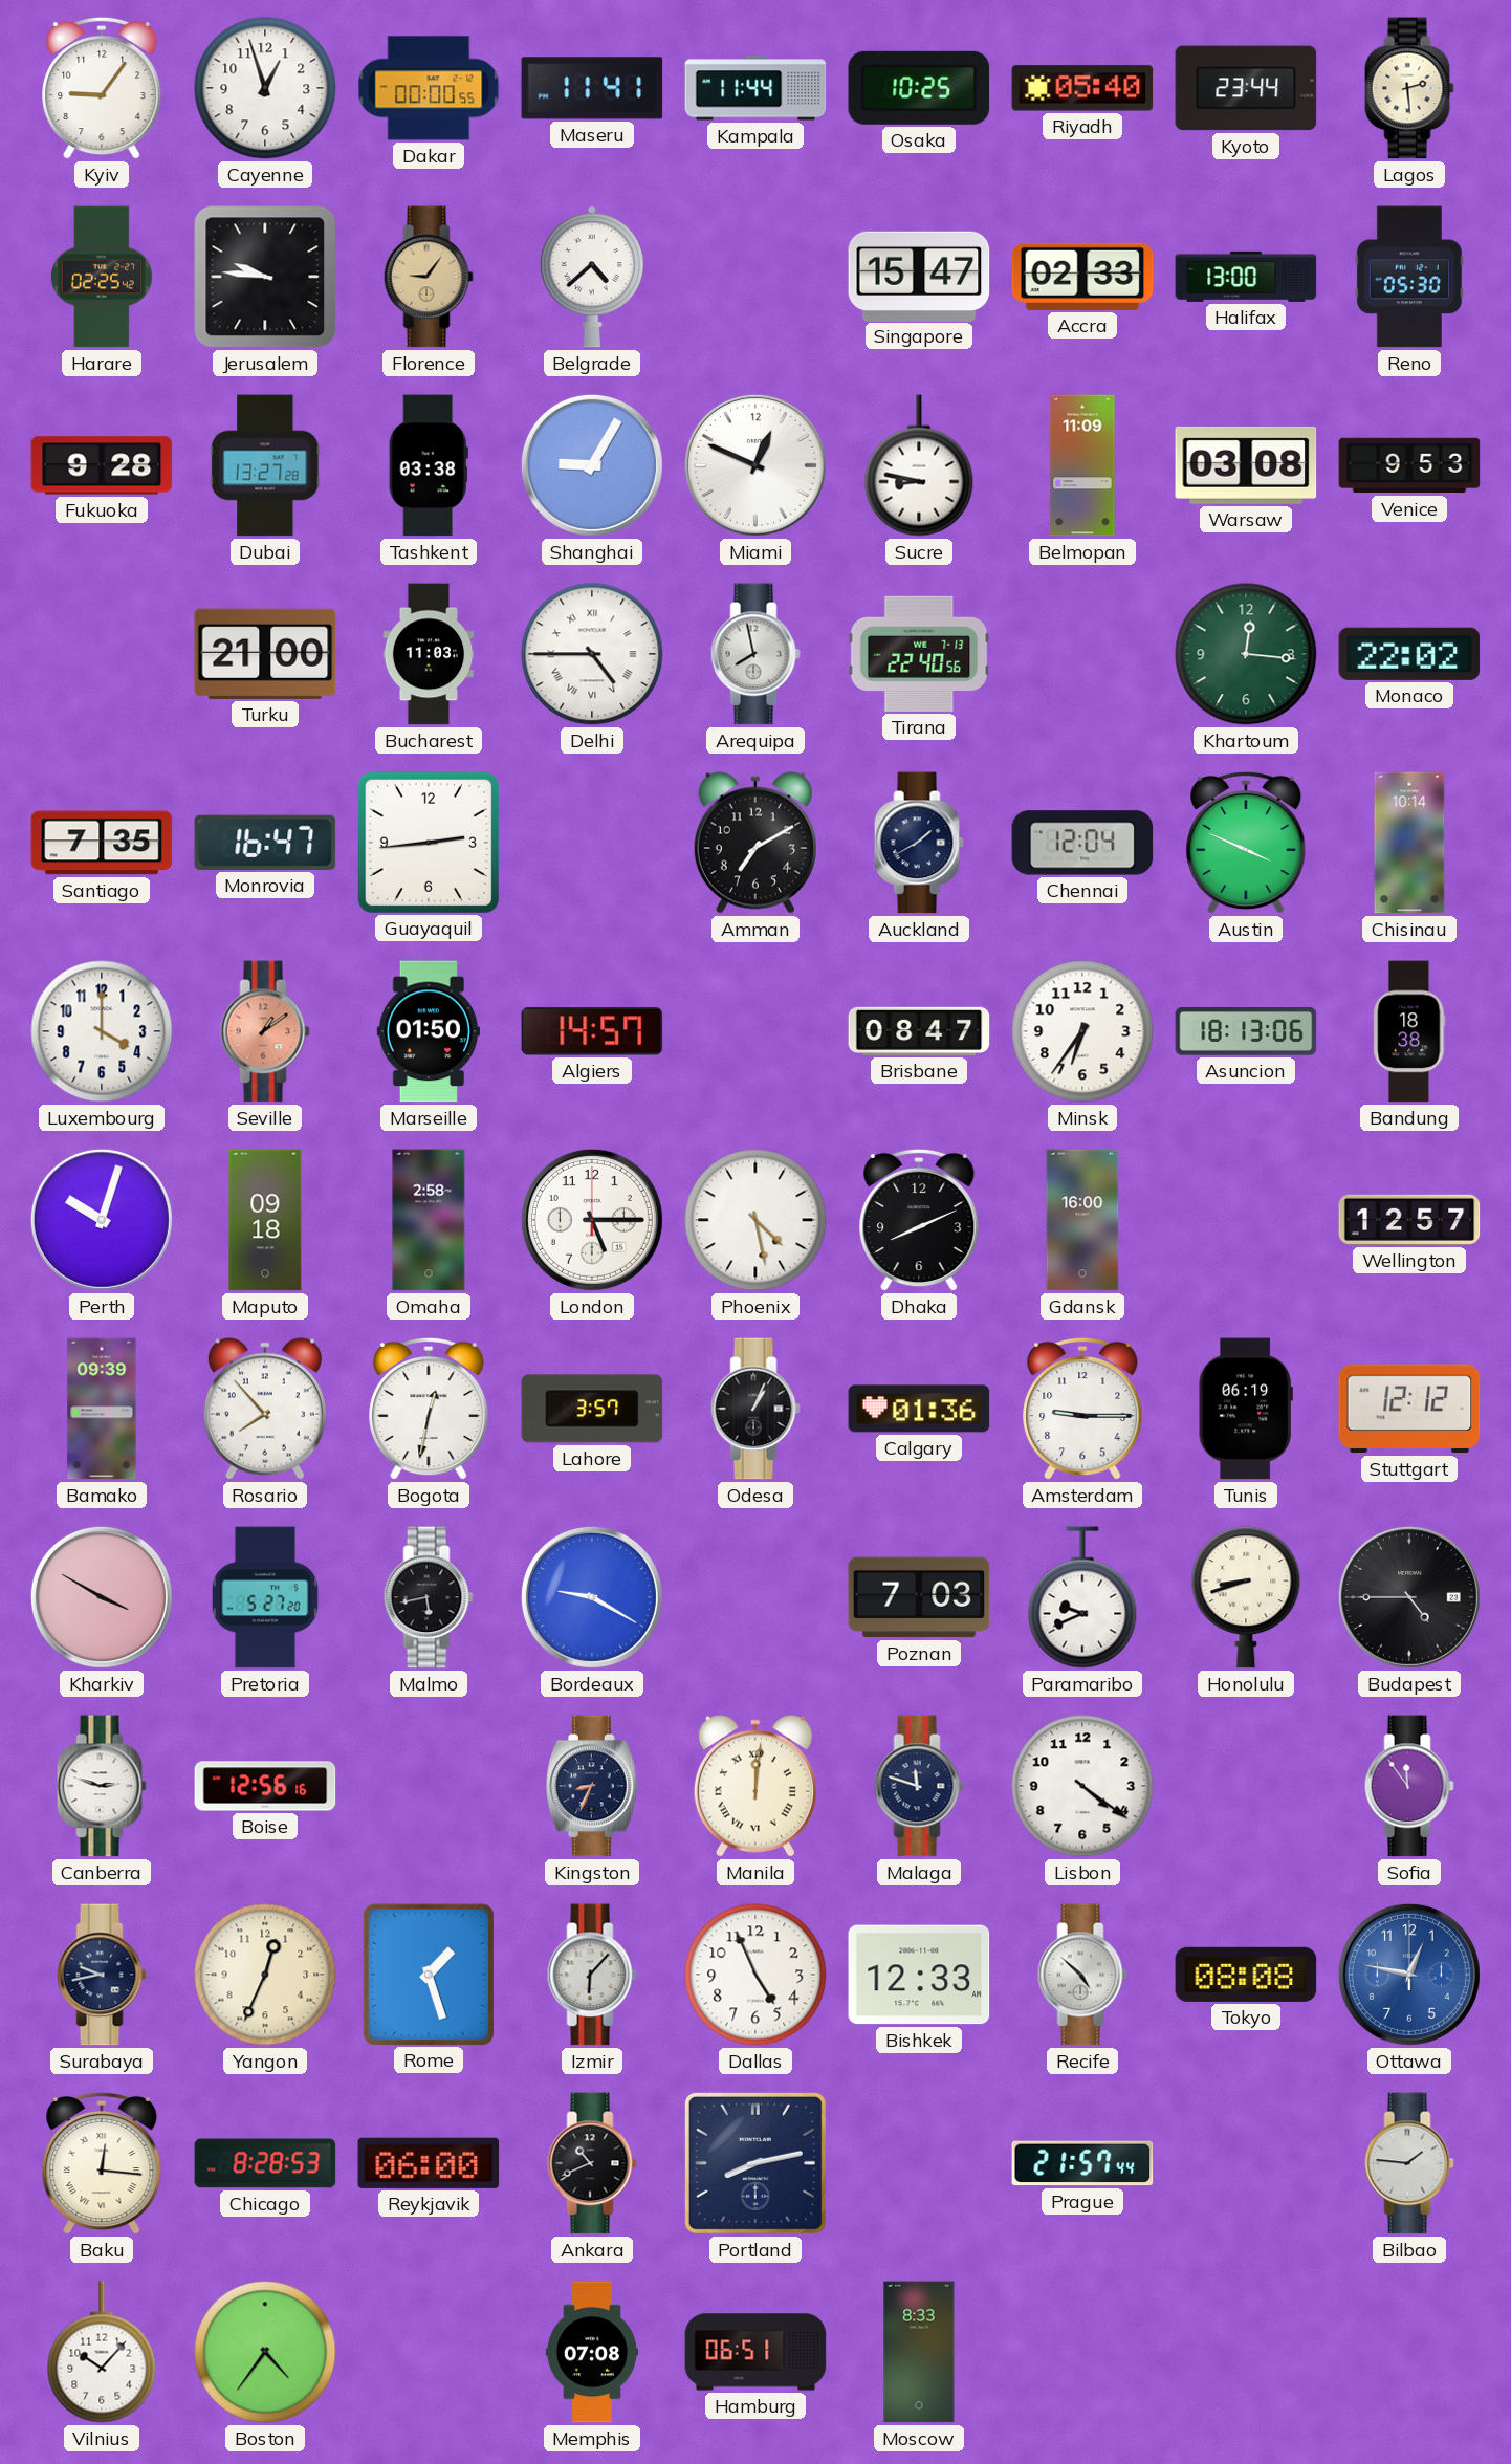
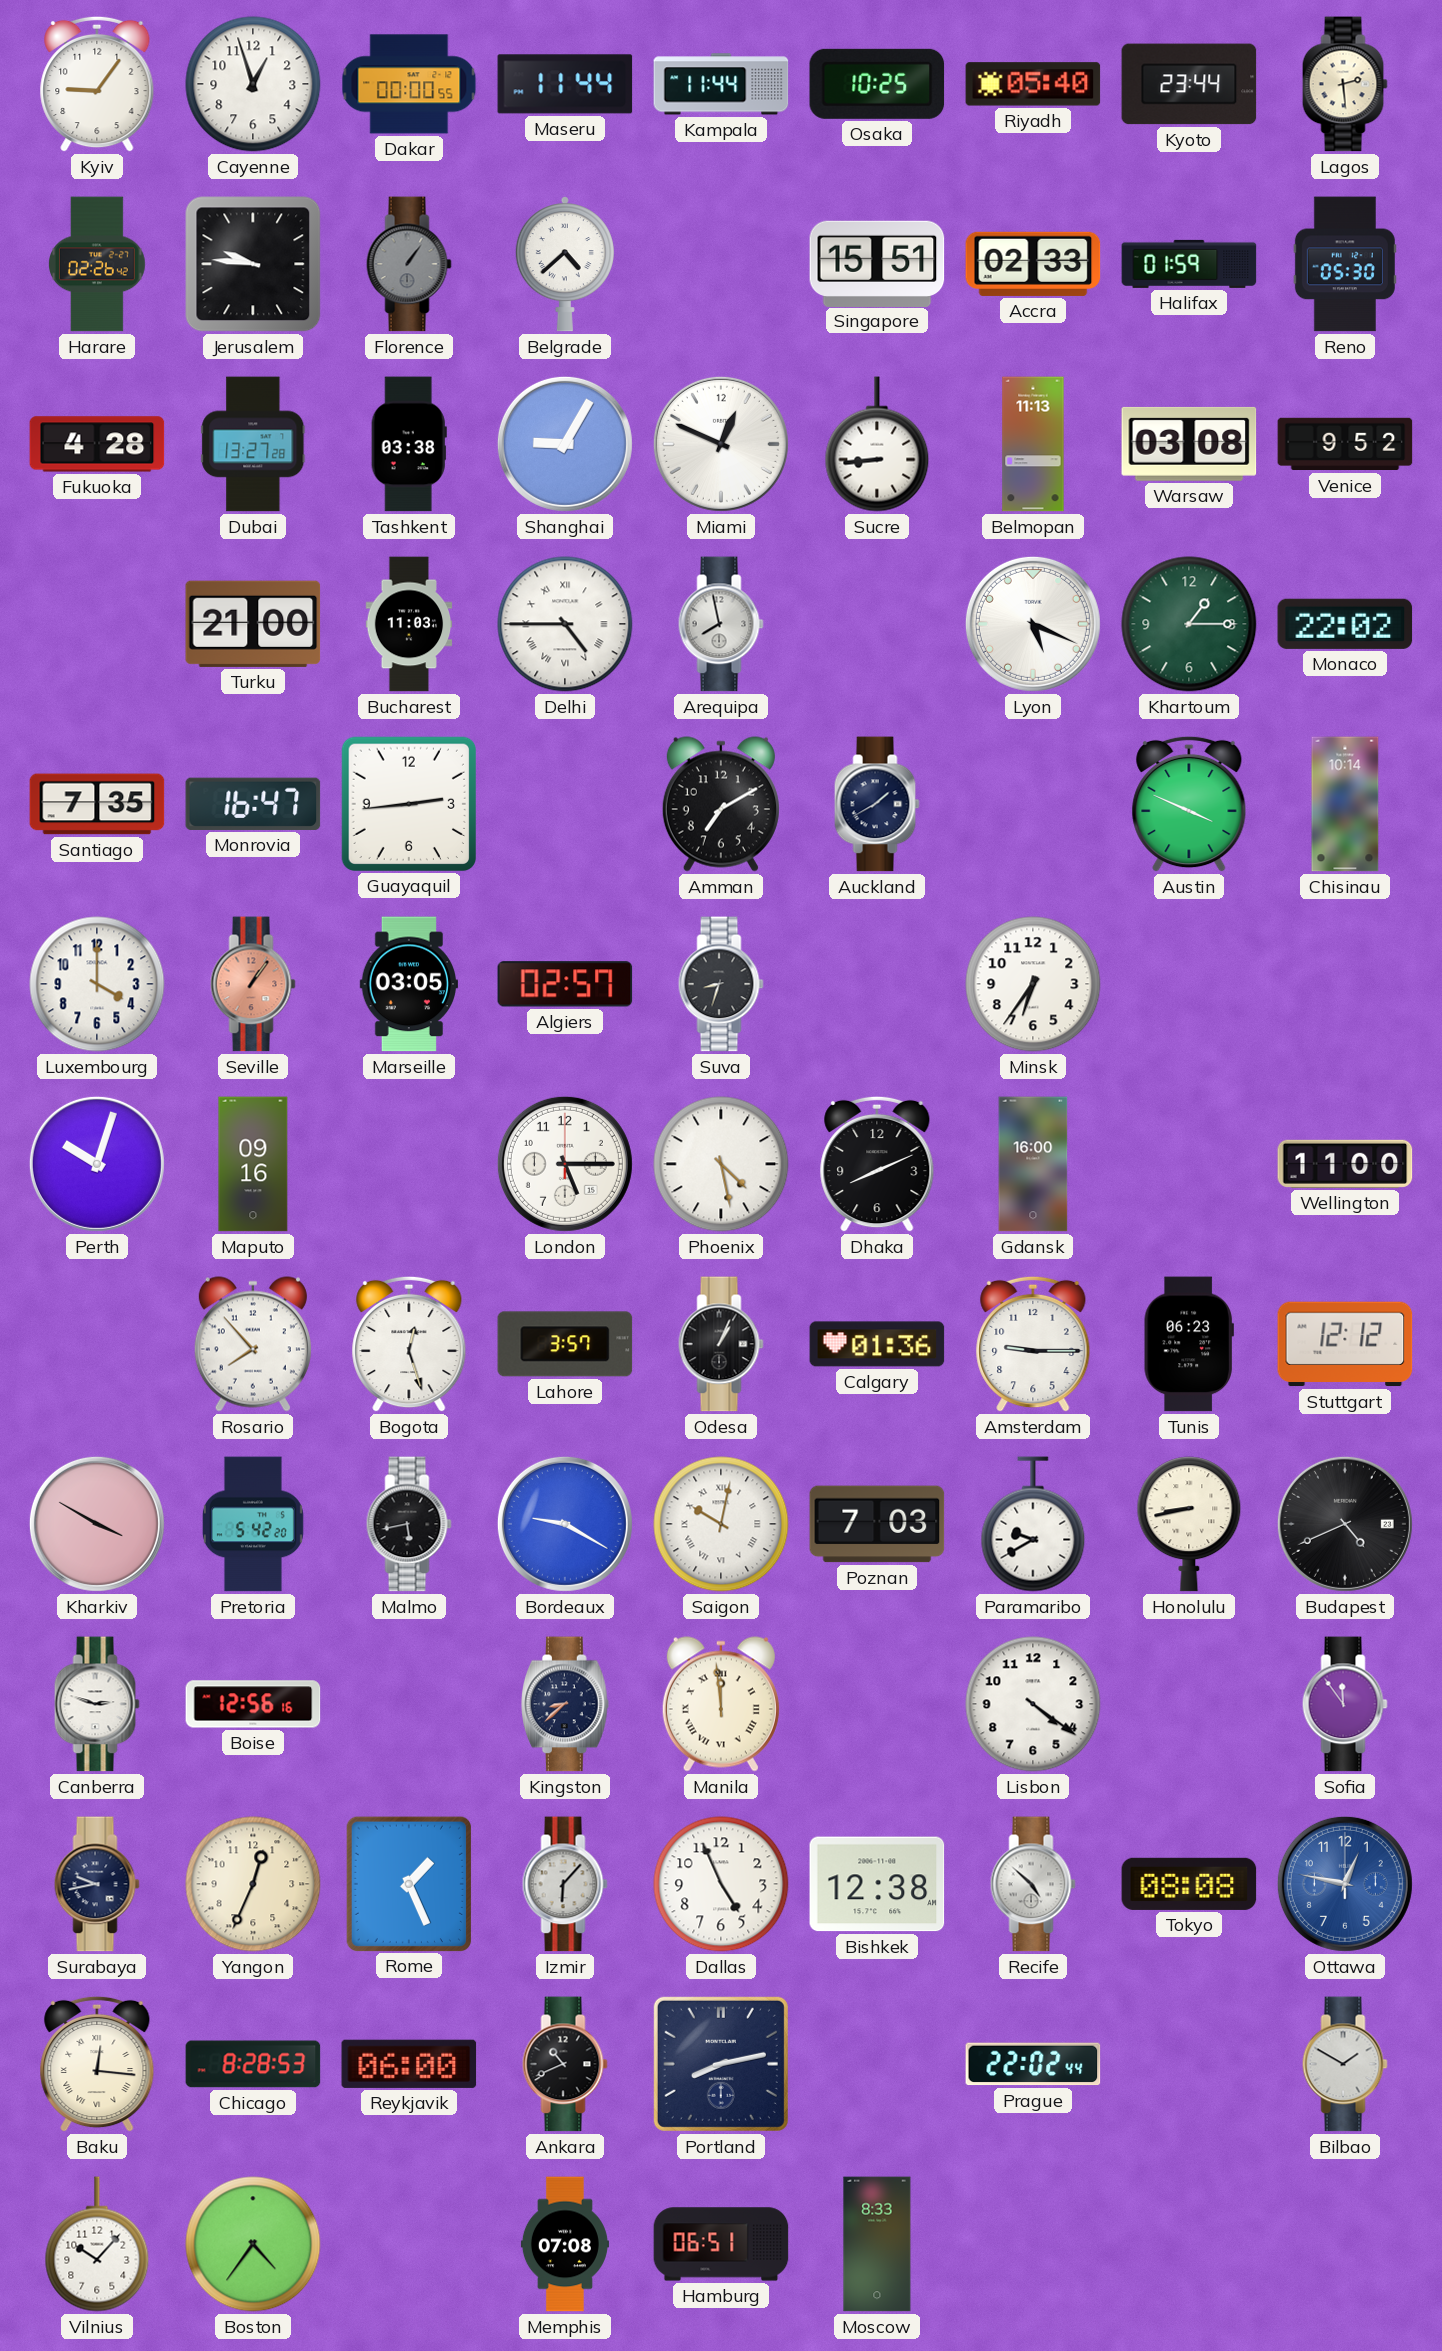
Maseru: 11:41 -> 11:44 (565, 84)
Harare: 02:25 -> 02:26 (98, 264)
Florence: 9:06 -> 1:06 (409, 264)
Florence dial: champagne -> grey (409, 264)
Singapore: 15:47 -> 15:51 (877, 263)
Halifax: 13:00 -> 01:59 (1189, 264)
Fukuoka: 9:28 -> 4:28 (97, 444)
Sucre: 8:47 -> 8:44 (877, 444)
Belmopan: 11:09 -> 11:13 (1033, 444)
Venice: 9:53 -> 9:52 (1345, 444)
Tirana: 22:40 -> none (919, 654)
Lyon: none -> 5:19 (1033, 624)
Khartoum: 12:16 -> 1:15 (1189, 624)
Chennai: 12:04 -> none (1082, 843)
Seville: 1:09 -> 1:06 (253, 984)
Marseille: 01:50 -> 03:05 (408, 984)
Algiers: 14:57 -> 02:57 (565, 984)
Suva: none -> 8:33 (721, 984)
Brisbane: 08:47 -> none (919, 1031)
Asuncion: 18:13 -> none (1246, 1031)
Bandung: 18:38 -> none (1409, 1031)
Maputo: 09:18 -> 09:16 (253, 1164)
Omaha: 2:58 -> none (429, 1220)
Wellington: 12:57 -> 11:00 (1345, 1164)
Bamako: 09:39 -> none (102, 1409)
Bogota: 12:32 -> 12:27 (409, 1344)
Tunis: 06:19 -> 06:23 (1189, 1344)
Pretoria: 5:27 -> 5:42 (253, 1524)
Saigon: none -> 10:02 (721, 1524)
Paramaribo: 9:41 -> 9:40 (1033, 1524)
Honolulu: 8:42 -> 8:43 (1189, 1524)
Budapest: 4:45 -> 4:41 (1345, 1524)
Kingston: 8:34 -> 8:38 (566, 1704)
Manila: 12:01 -> 11:59 (721, 1704)
Malaga: 11:48 -> none (919, 1786)
Rome: 1:27 -> 1:26 (409, 1883)
Bishkek: 12:33 -> 12:38 (877, 1884)
Prague: 21:57 -> 22:02 (1033, 2064)
Bilbao: 1:46 -> 1:50 (1345, 2064)
